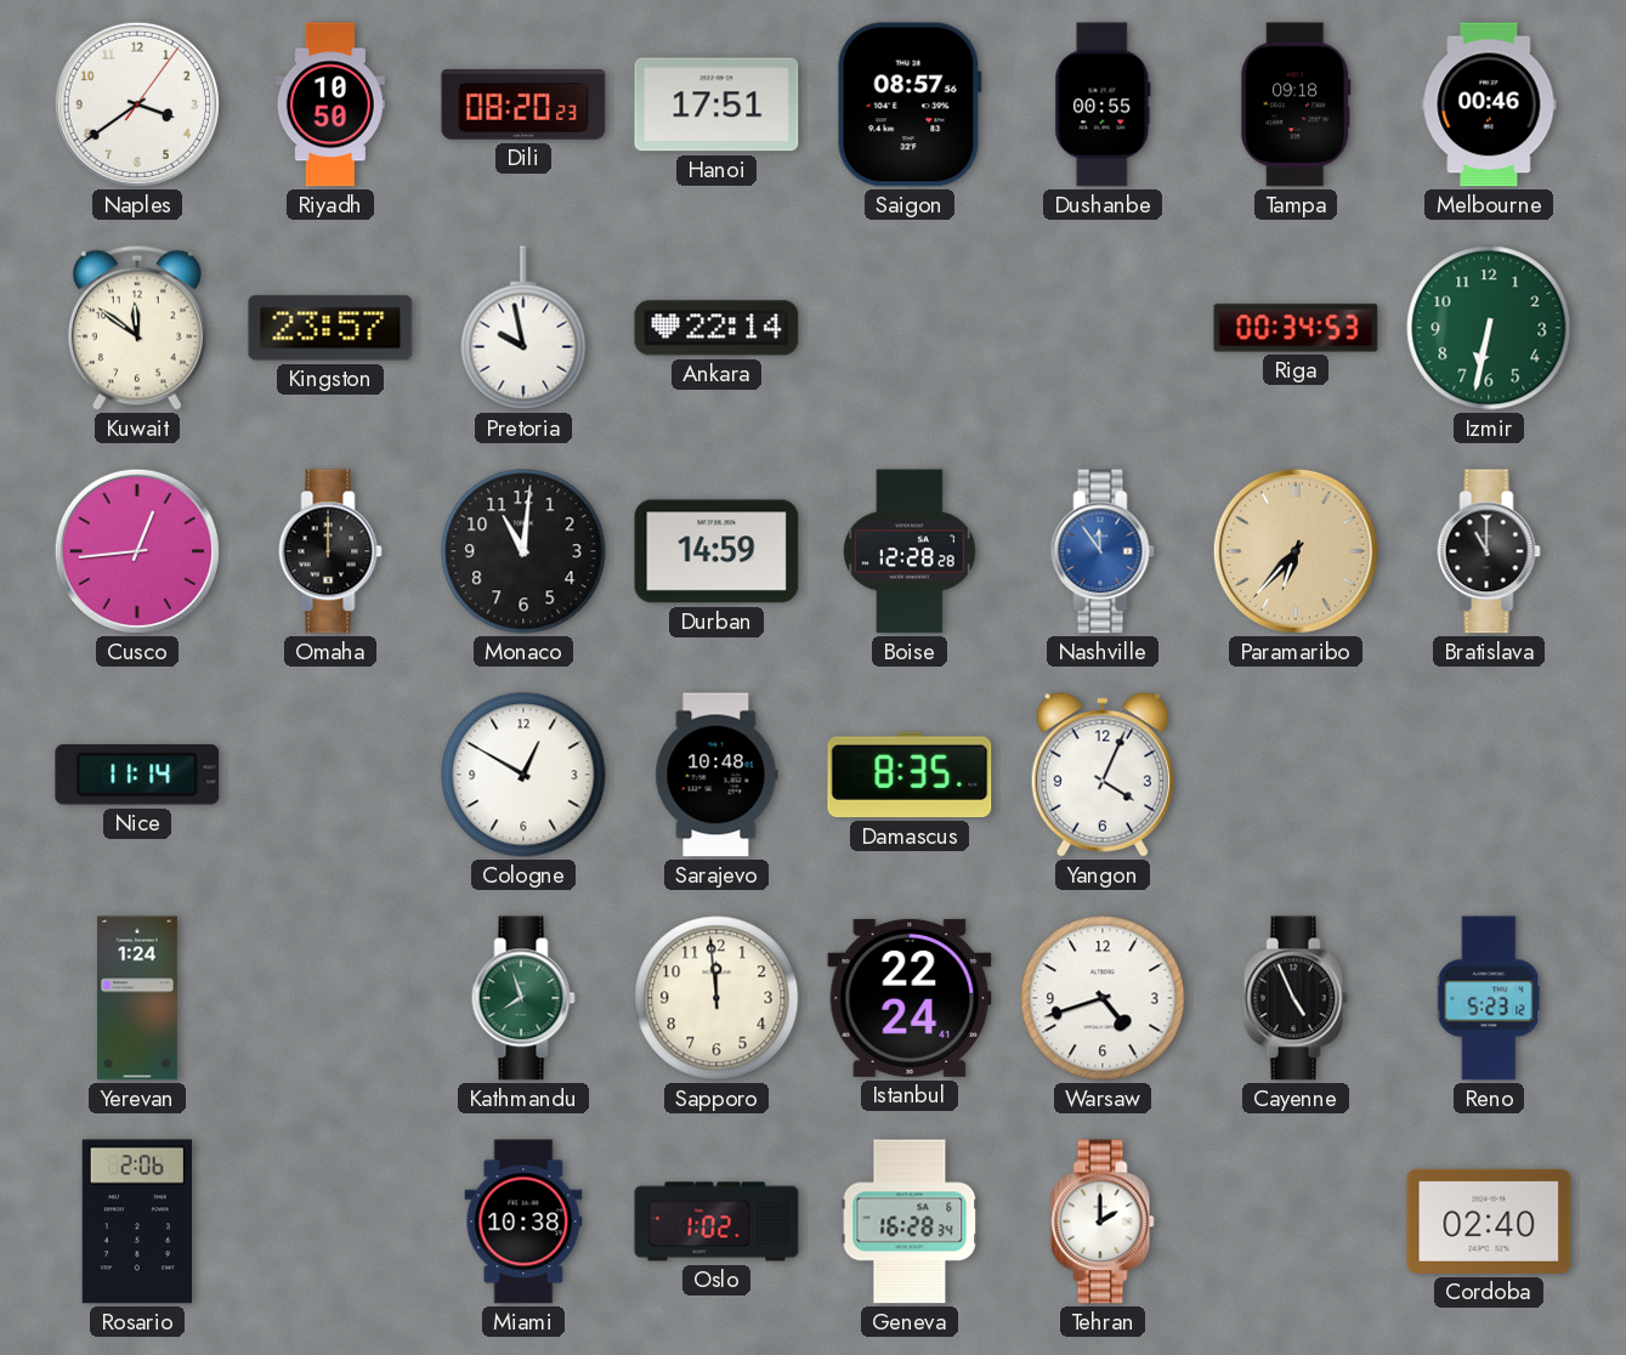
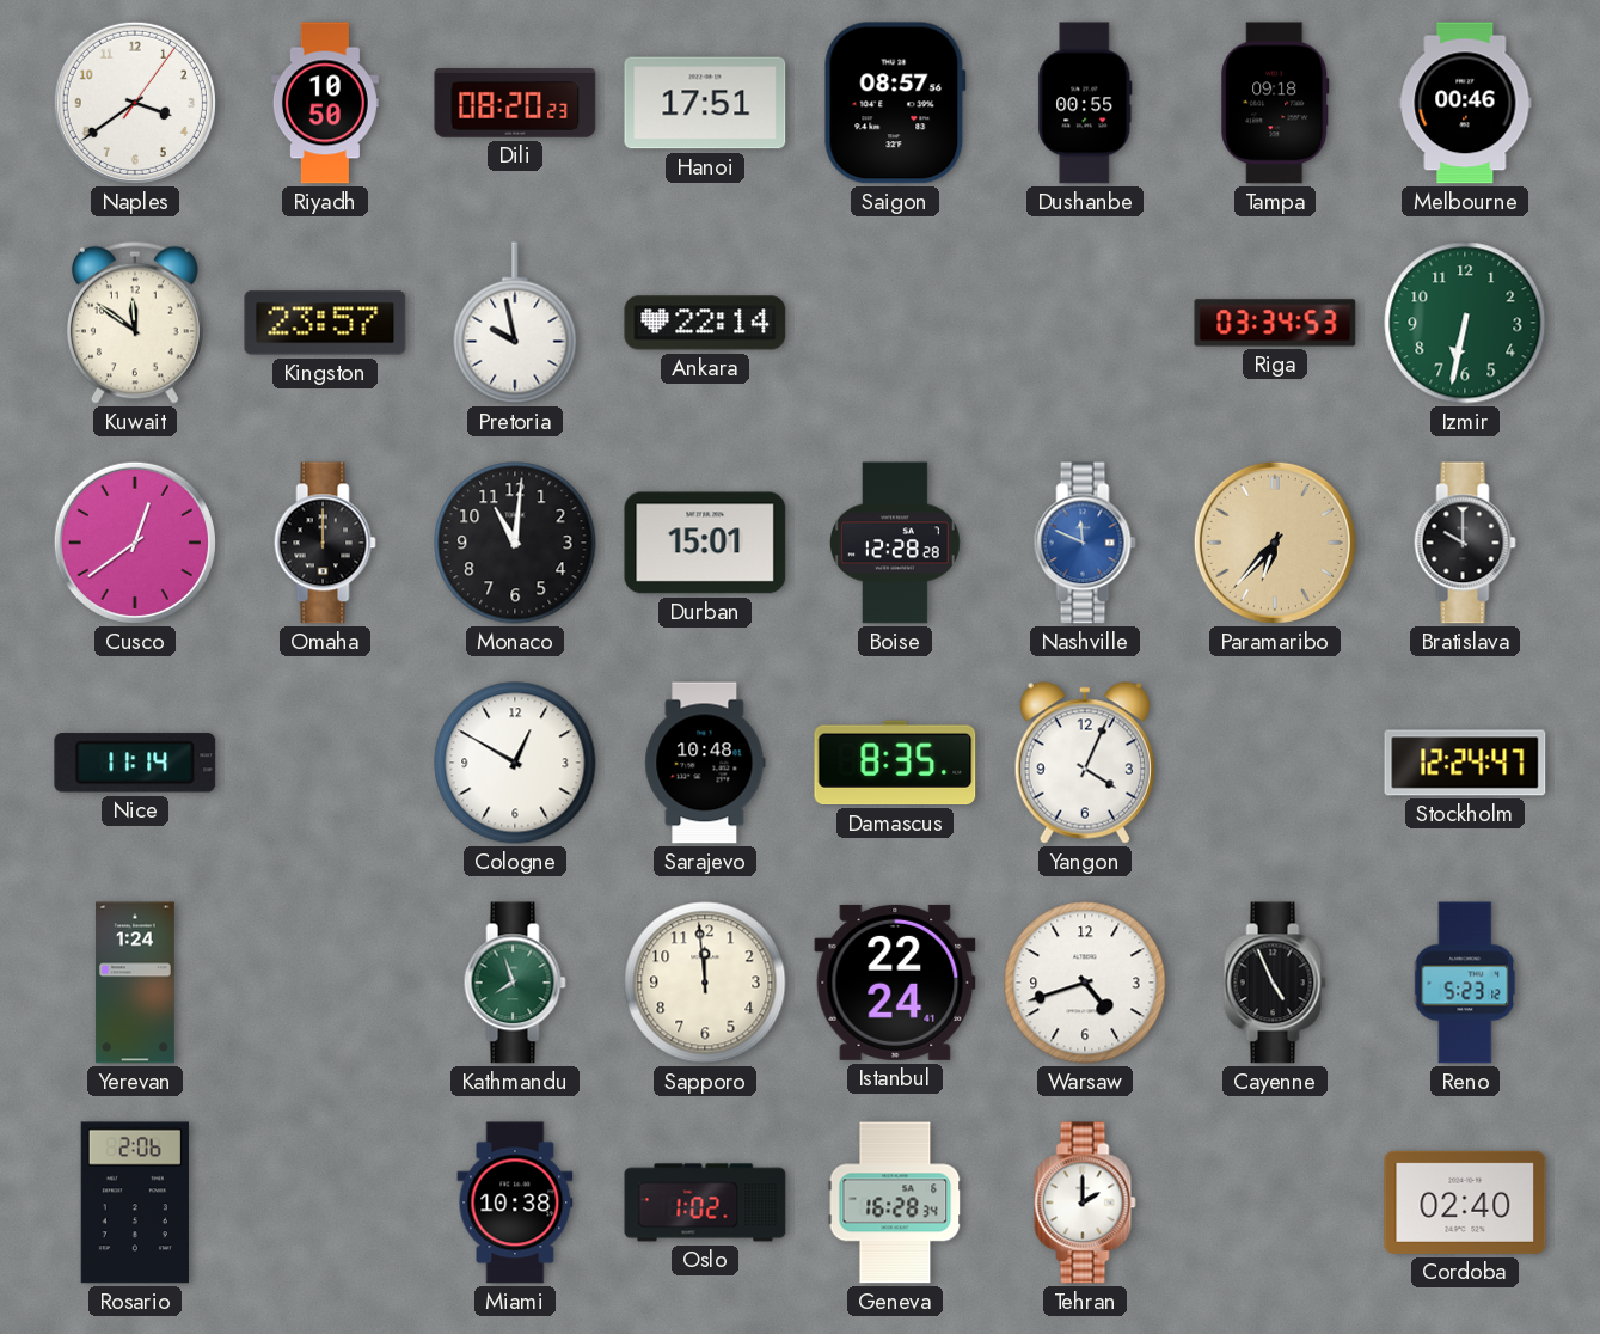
Riga: 00:34 -> 03:34 (1275, 323)
Cusco: 12:44 -> 12:39 (135, 543)
Durban: 14:59 -> 15:01 (705, 543)
Nashville: 11:54 -> 11:49 (1085, 543)
Bratislava: 11:00 -> 10:00 (1465, 543)
Stockholm: none -> 12:24 (1465, 763)
